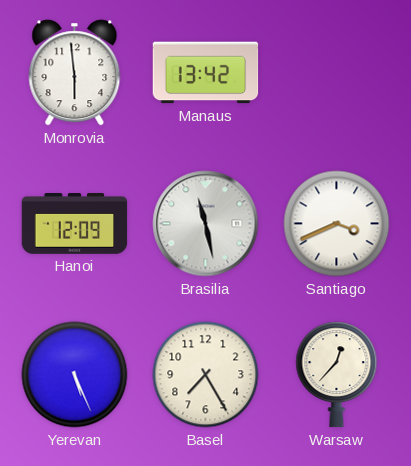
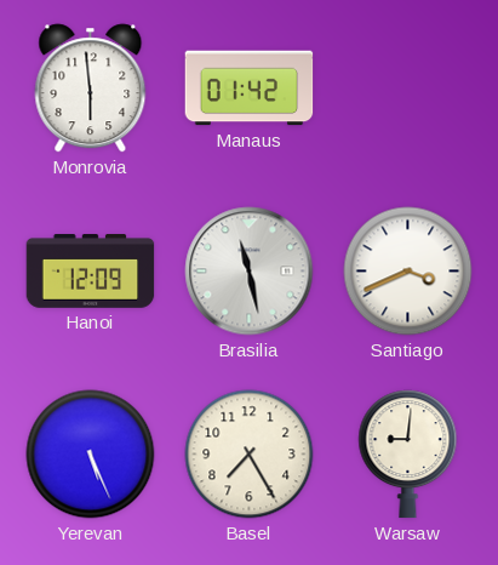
Manaus: 13:42 -> 01:42 (250, 89)
Warsaw: 12:37 -> 9:01 (408, 455)
